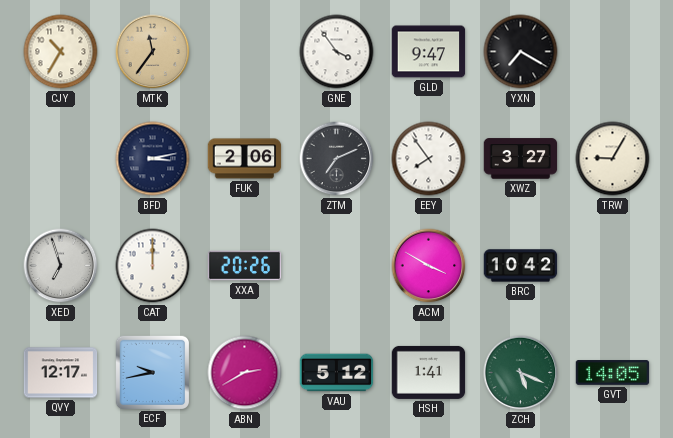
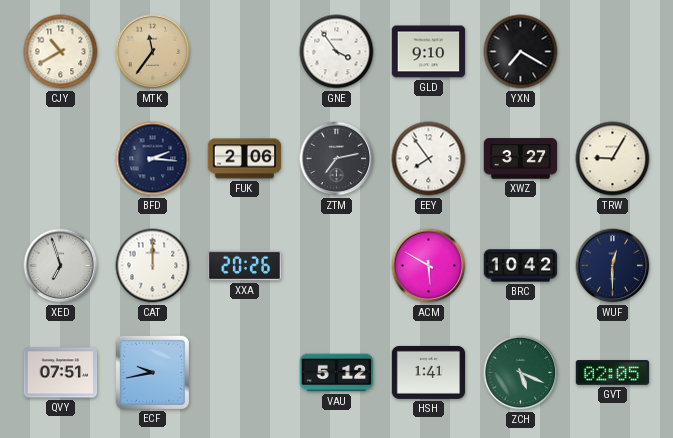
CJY: 10:35 -> 10:40 (61, 52)
GLD: 9:47 -> 9:10 (429, 52)
BFD: 3:13 -> 2:16 (153, 159)
ZTM: 7:11 -> 7:13 (337, 159)
ACM: 3:50 -> 5:50 (429, 266)
WUF: none -> 12:30 (613, 266)
QVY: 12:17 -> 07:51 (61, 373)
ABN: 2:40 -> none (245, 373)
GVT: 14:05 -> 02:05 (613, 373)
